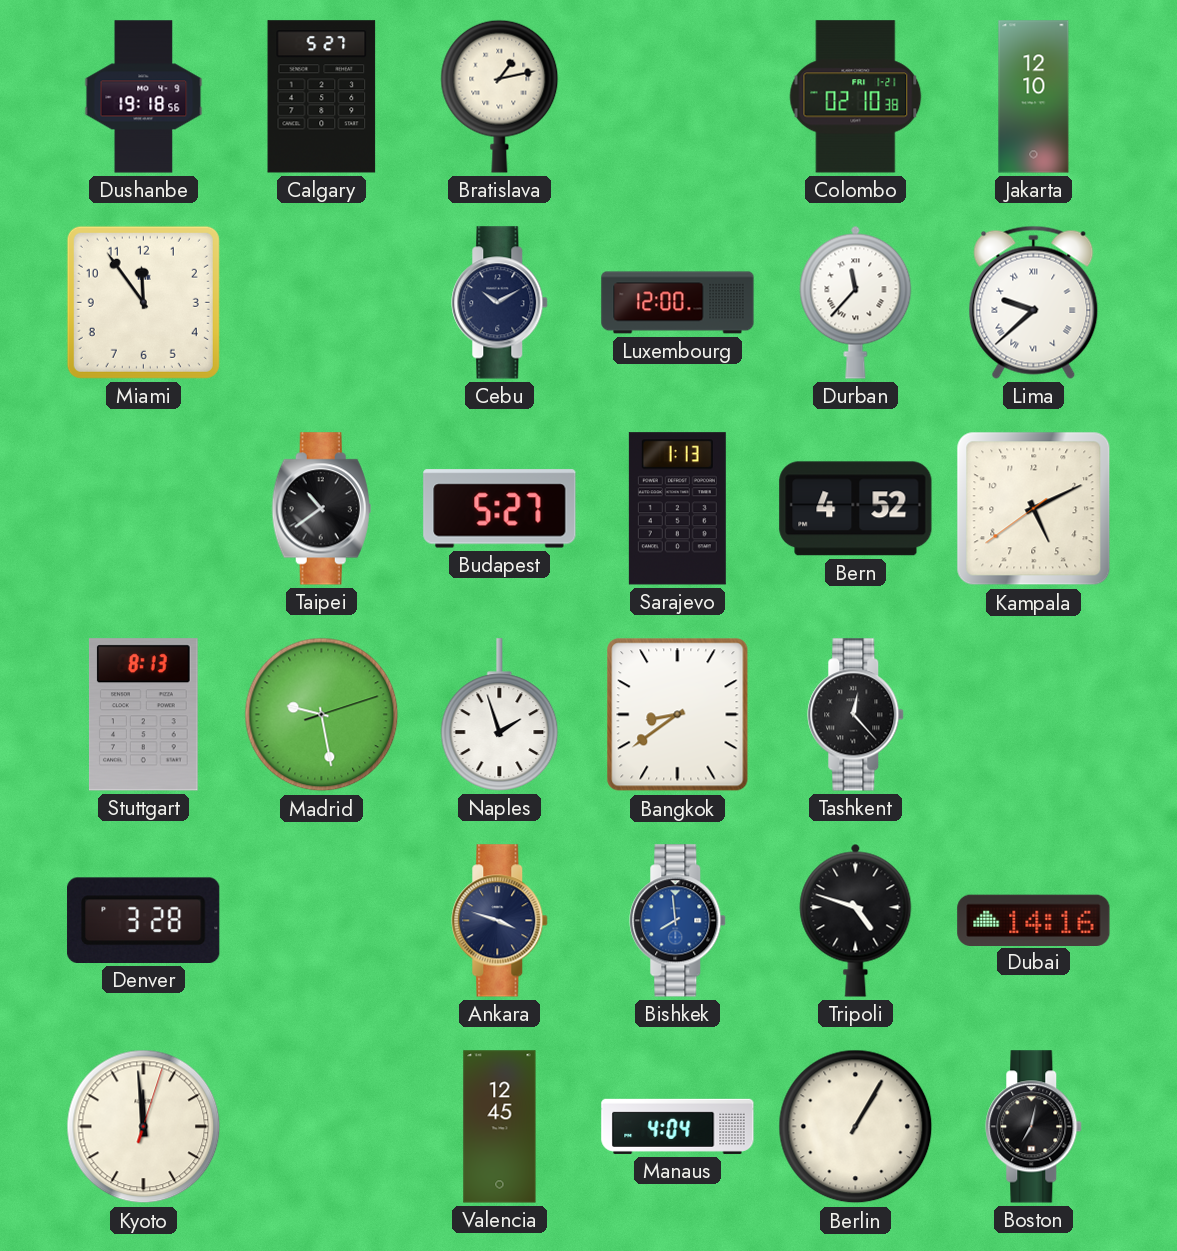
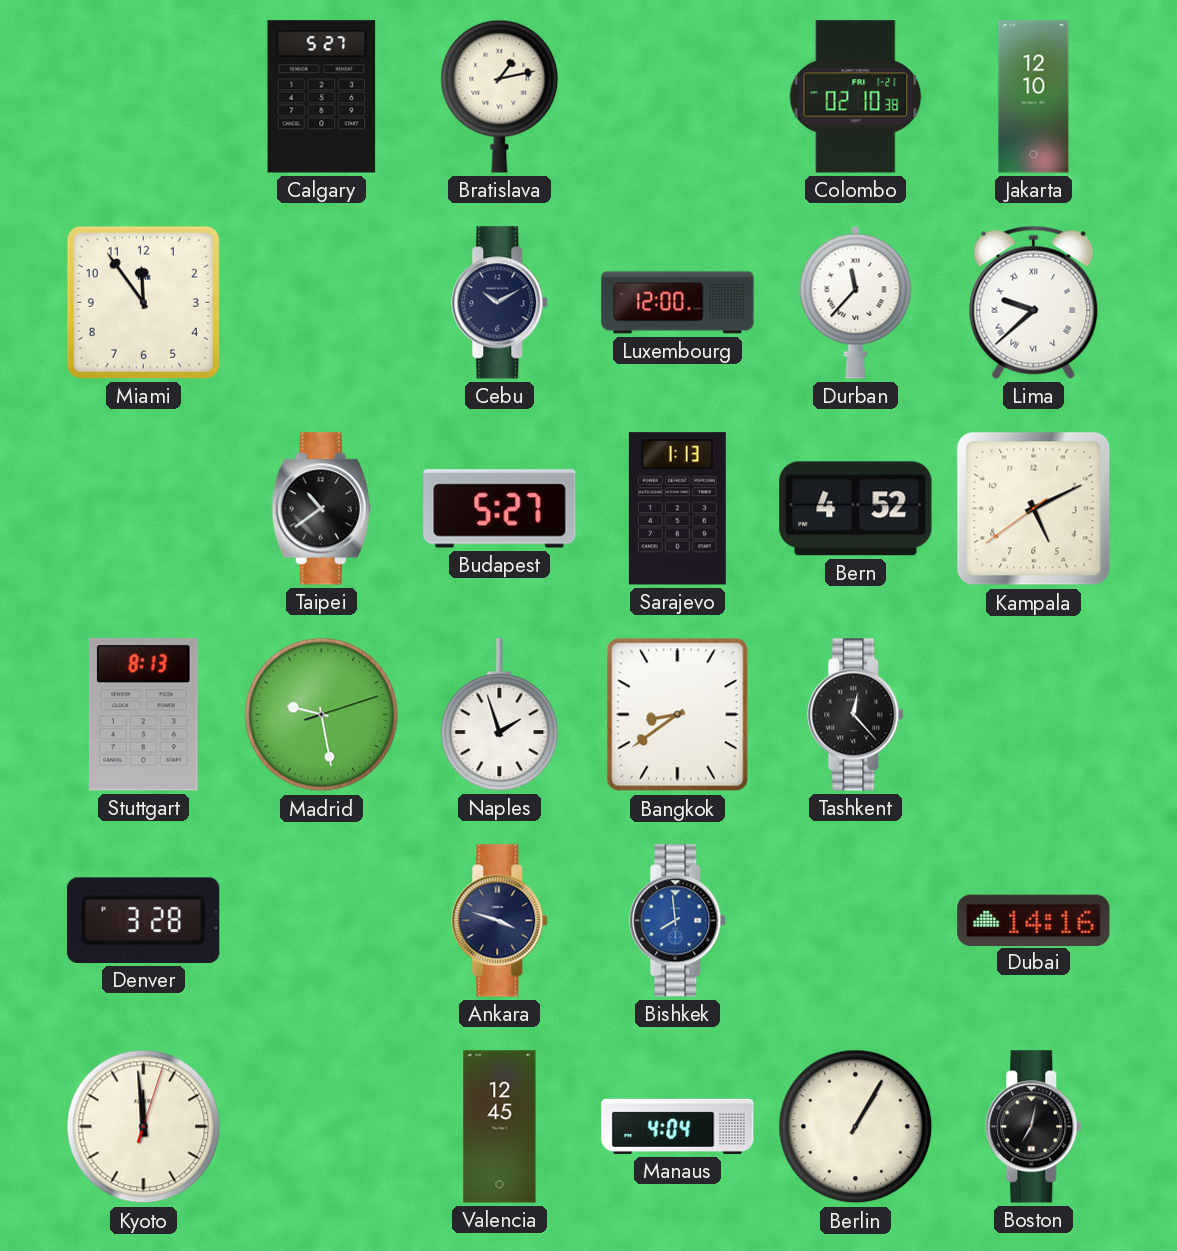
Dushanbe: 19:18 -> none (144, 97)
Tripoli: 4:48 -> none (856, 920)
